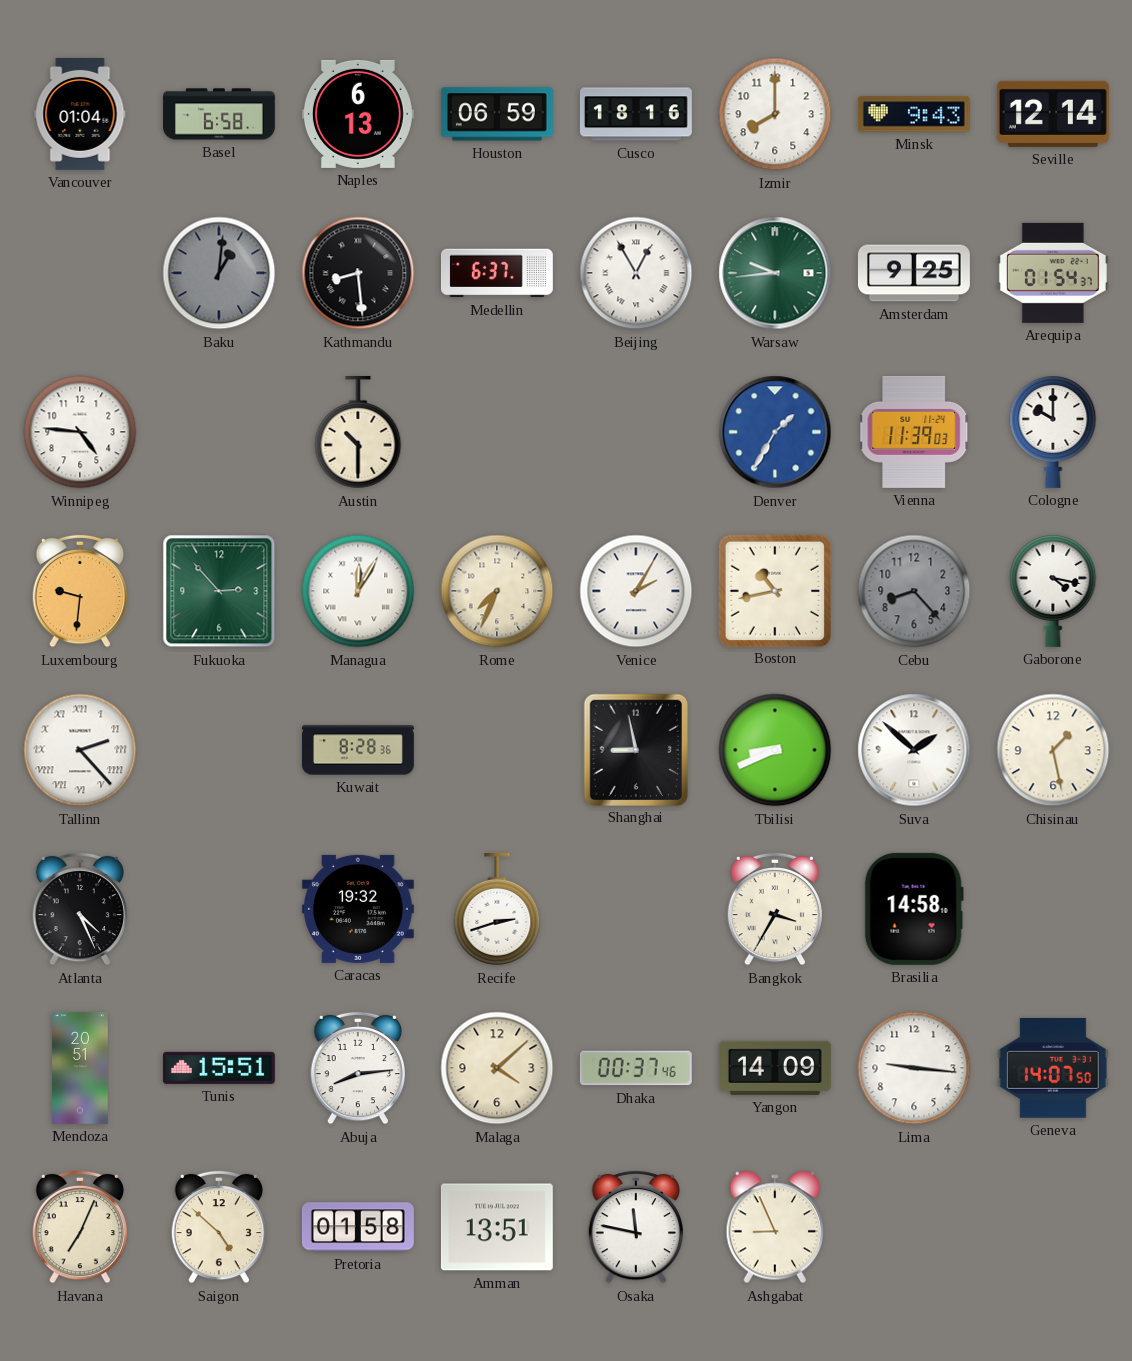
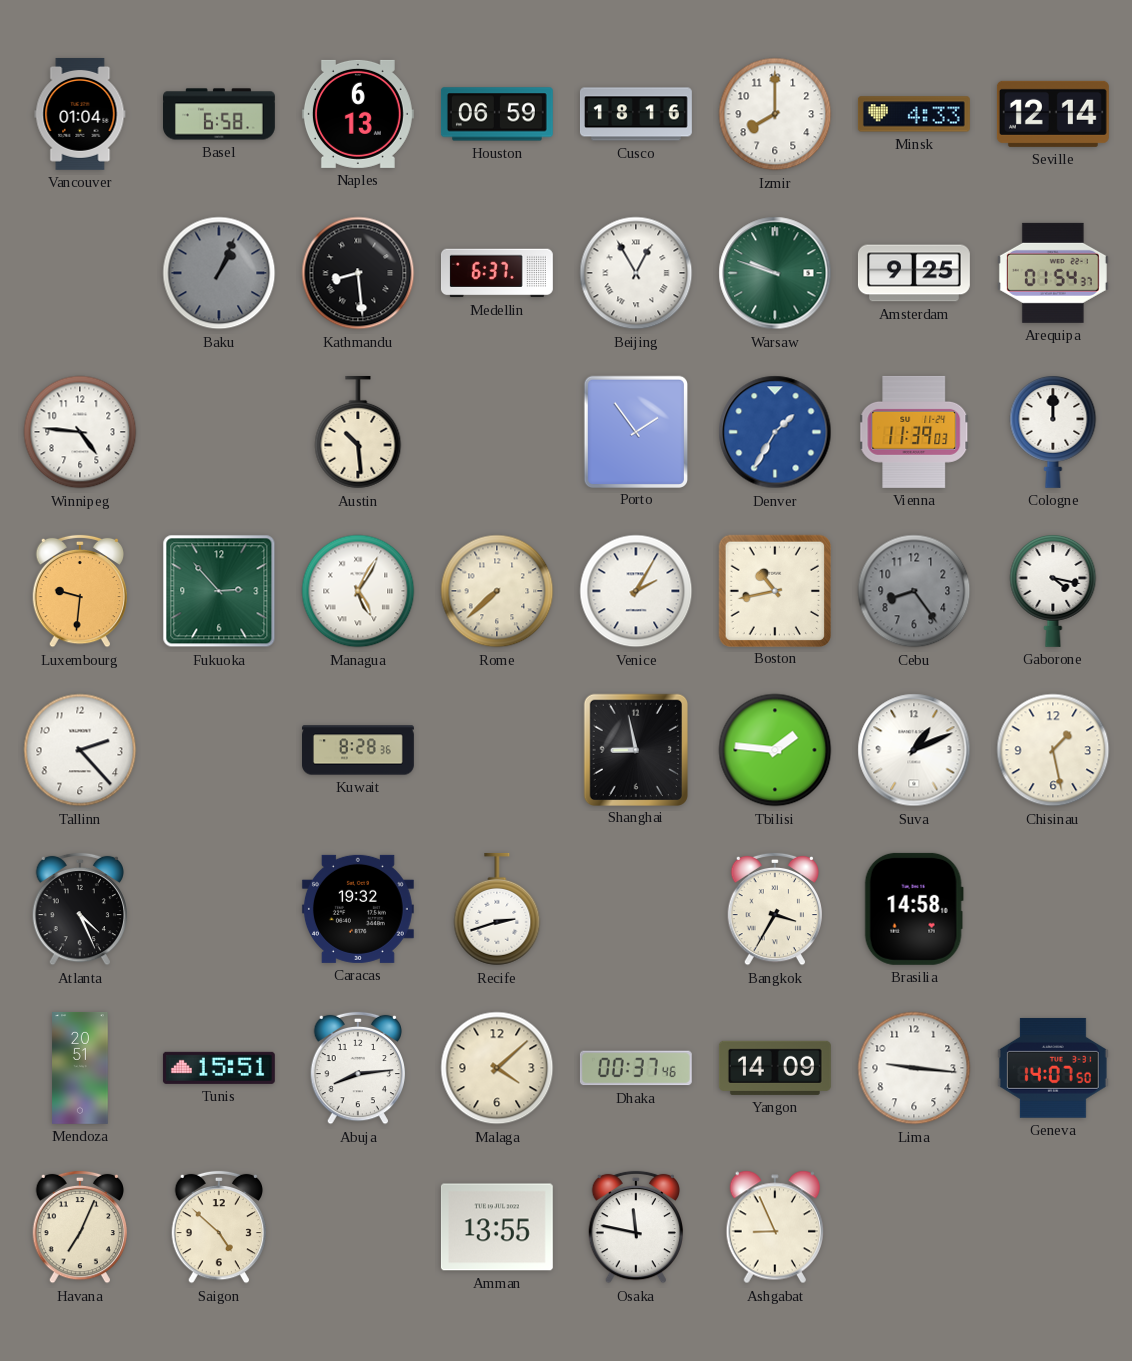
Minsk: 9:43 -> 4:33 (914, 114)
Baku: 1:01 -> 1:04 (219, 273)
Warsaw: 9:44 -> 9:48 (775, 273)
Austin: 10:30 -> 10:29 (358, 432)
Porto: none -> 1:54 (635, 431)
Cologne: 10:00 -> 12:00 (1053, 432)
Managua: 12:05 -> 5:05 (358, 591)
Rome: 7:34 -> 7:38 (497, 591)
Cebu: 8:23 -> 8:24 (914, 591)
Tallinn numerals: Roman -> Arabic (80, 750)
Tbilisi: 8:41 -> 1:46 (775, 750)
Suva: 1:52 -> 1:11 (914, 750)
Pretoria: 01:58 -> none (358, 1227)
Amman: 13:51 -> 13:55 (497, 1227)
